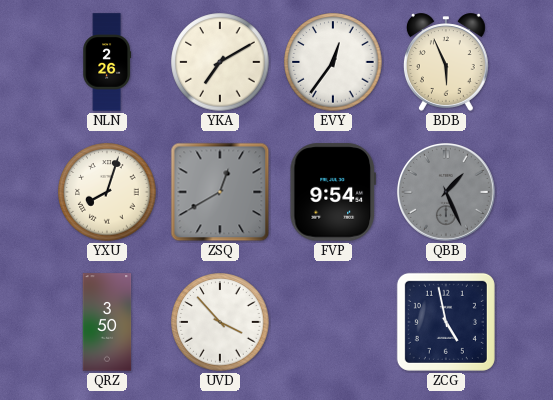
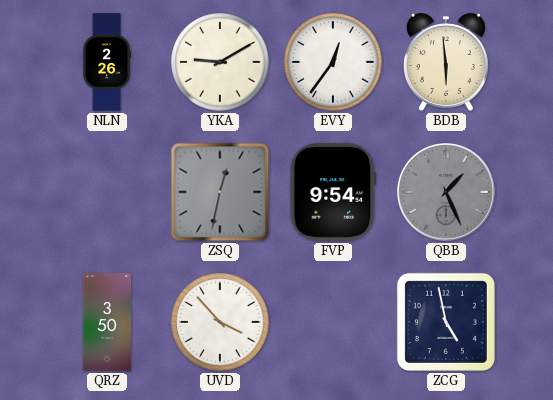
YKA: 7:10 -> 9:10 (220, 62)
BDB: 5:56 -> 5:59 (446, 62)
YXU: 8:03 -> none (107, 192)
ZSQ: 12:40 -> 12:32 (220, 192)
